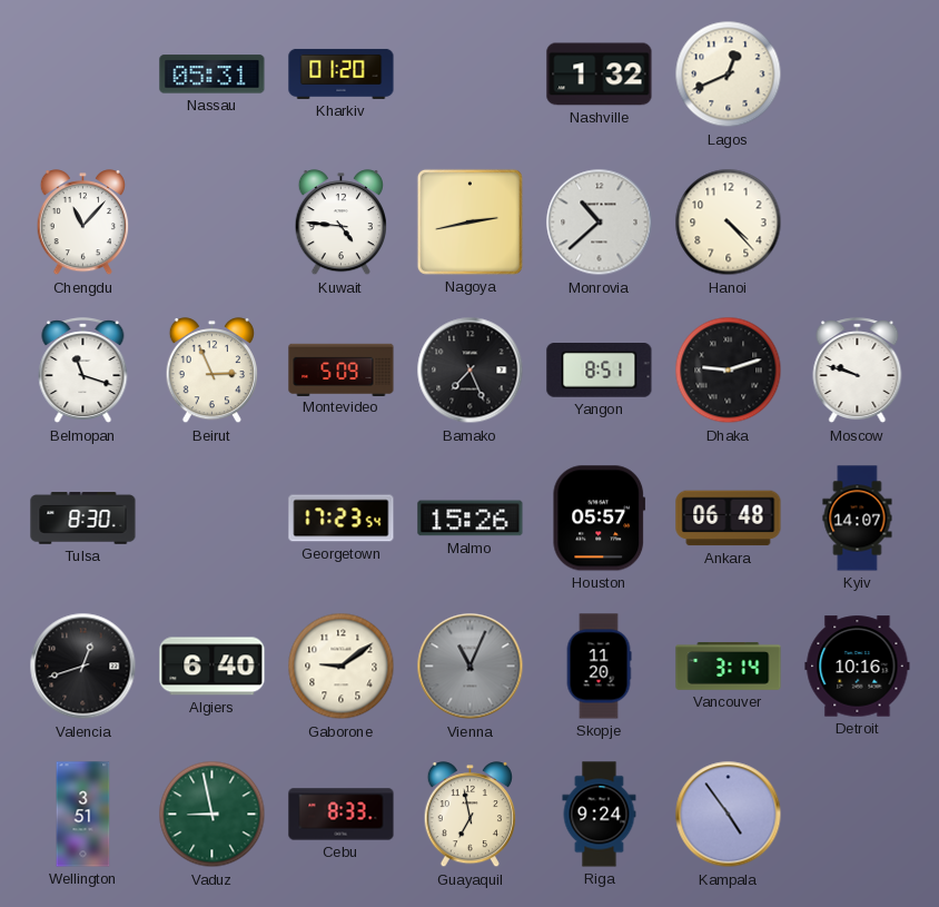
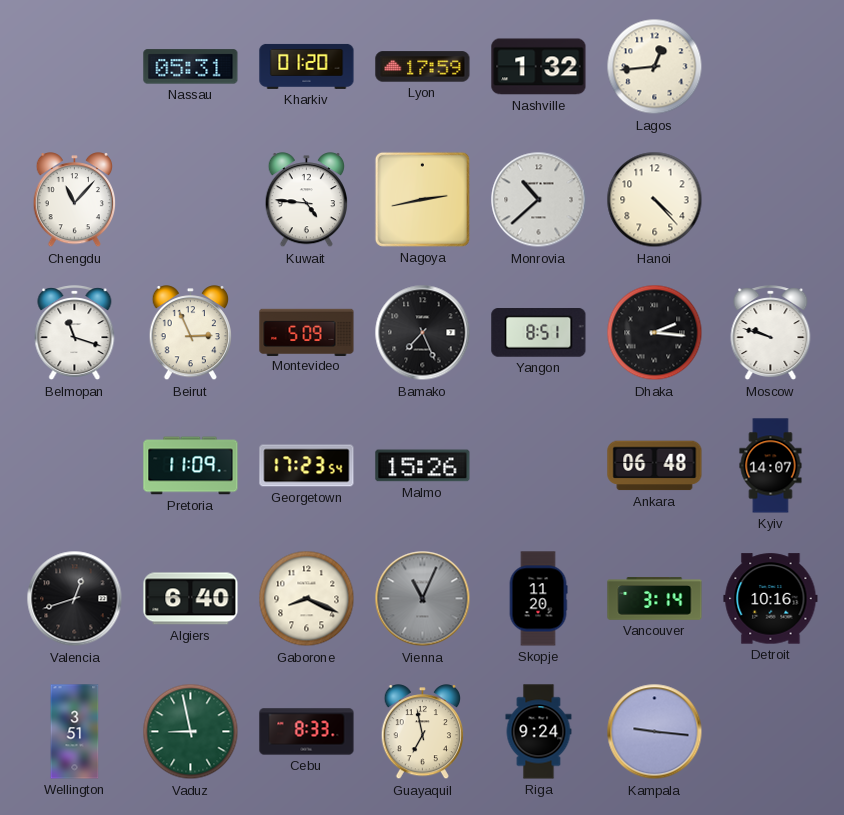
Lyon: none -> 17:59 (423, 67)
Lagos: 12:41 -> 12:44 (655, 67)
Dhaka: 9:12 -> 2:16 (655, 333)
Tulsa: 8:30 -> none (83, 519)
Pretoria: none -> 11:09 (191, 466)
Houston: 05:57 -> none (600, 519)
Gaborone: 9:09 -> 8:19 (307, 599)
Kampala: 4:54 -> 9:16 (655, 732)
